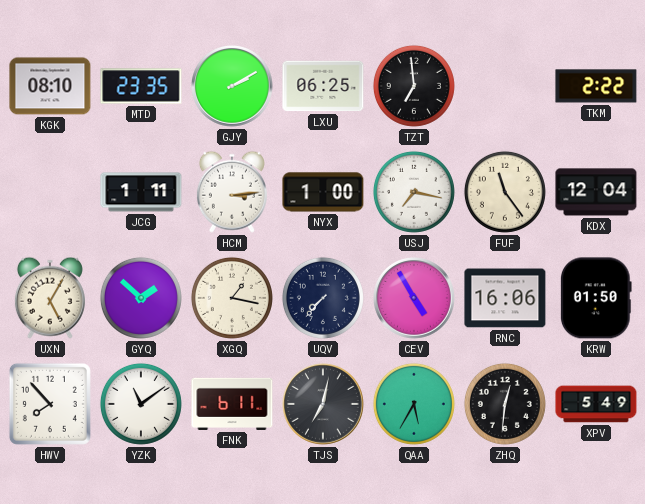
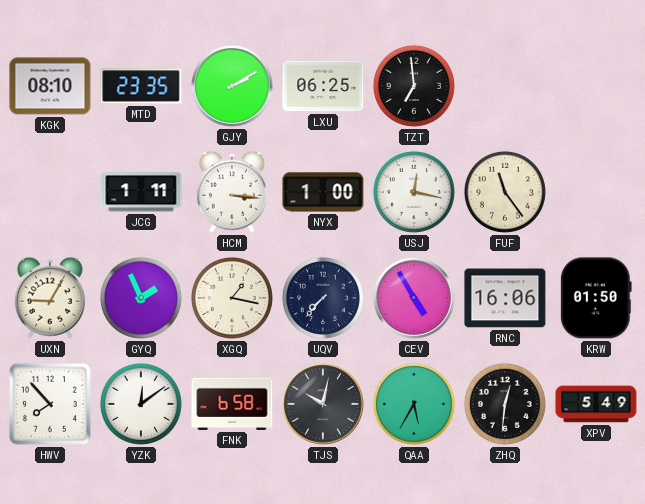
TKM: 2:22 -> none (596, 86)
HCM: 3:14 -> 3:16 (232, 192)
USJ: 7:17 -> 12:17 (414, 192)
KDX: 12:04 -> none (596, 192)
UXN: 5:05 -> 9:05 (50, 298)
GYQ: 1:52 -> 1:56 (141, 298)
YZK: 11:09 -> 12:09 (141, 404)
FNK: 6:11 -> 6:58 (232, 404)
TJS: 7:02 -> 10:02 (324, 405)
